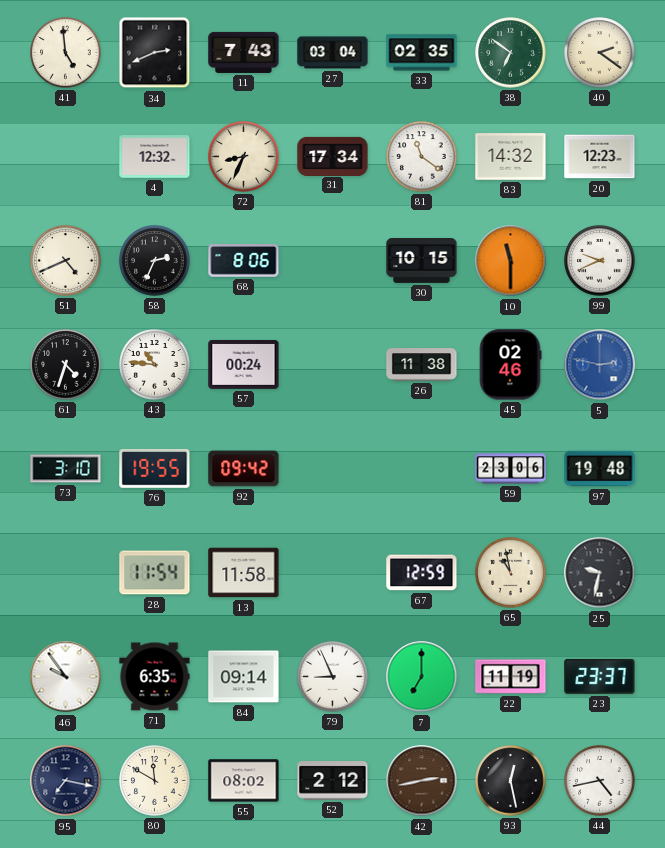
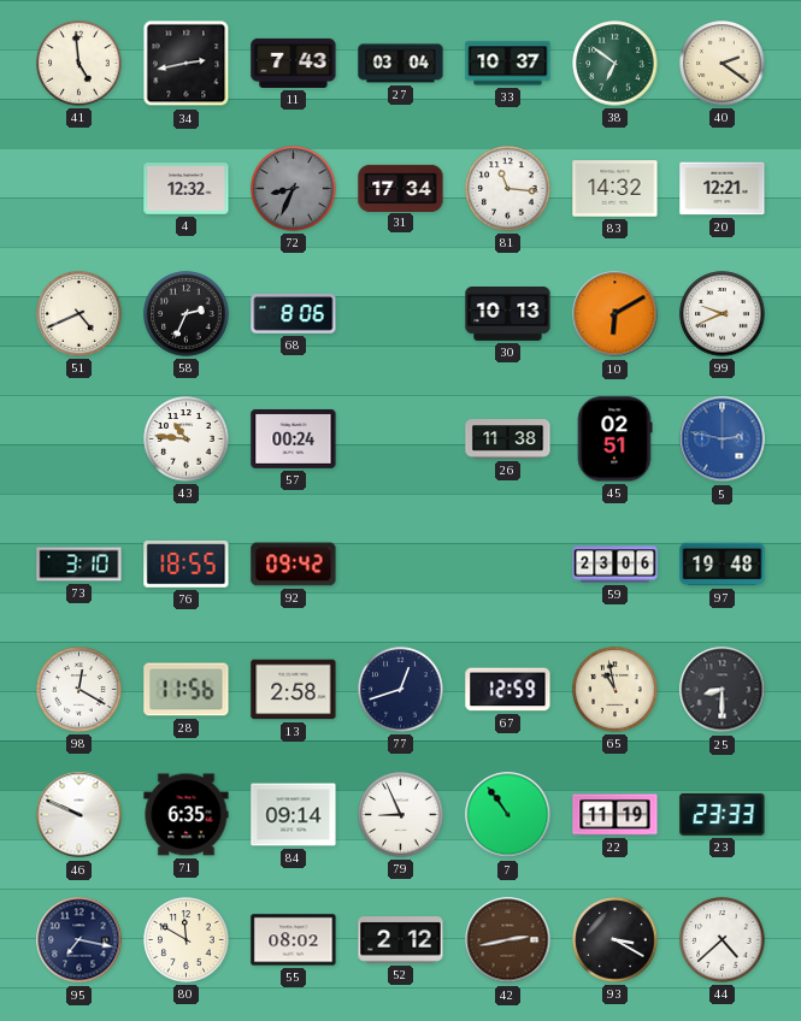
34: 2:41 -> 2:43 (187, 64)
33: 02:35 -> 10:37 (508, 64)
72 dial: cream -> grey (294, 189)
81: 11:21 -> 11:16 (508, 189)
20: 12:23 -> 12:21 (723, 189)
30: 10:15 -> 10:13 (508, 314)
10: 11:30 -> 6:10 (616, 314)
61: 4:33 -> none (66, 365)
45: 02:46 -> 02:51 (614, 439)
76: 19:55 -> 18:55 (187, 565)
98: none -> 12:20 (79, 690)
28: 11:54 -> 11:56 (187, 690)
13: 11:58 -> 2:58 (294, 690)
77: none -> 12:42 (401, 690)
25: 9:32 -> 8:30 (723, 690)
46: 9:54 -> 9:49 (79, 815)
7: 7:00 -> 10:54 (508, 815)
23: 23:37 -> 23:33 (723, 814)
93: 12:28 -> 3:20 (616, 940)
44: 4:43 -> 4:38 (723, 940)
